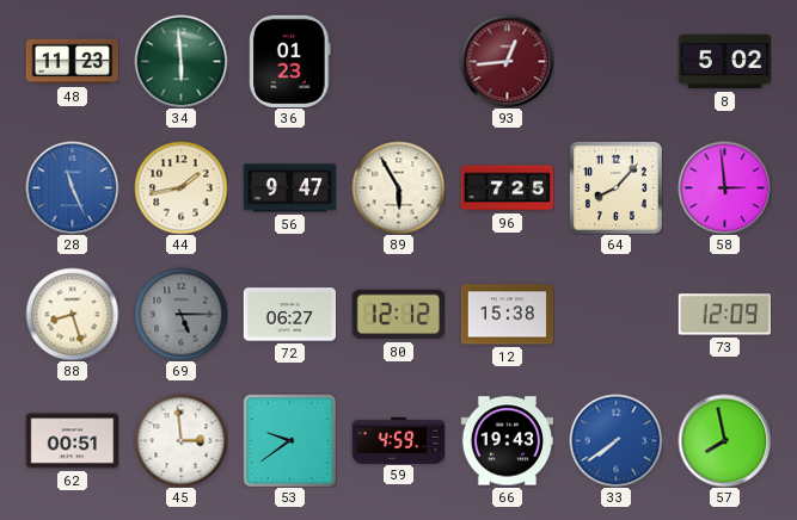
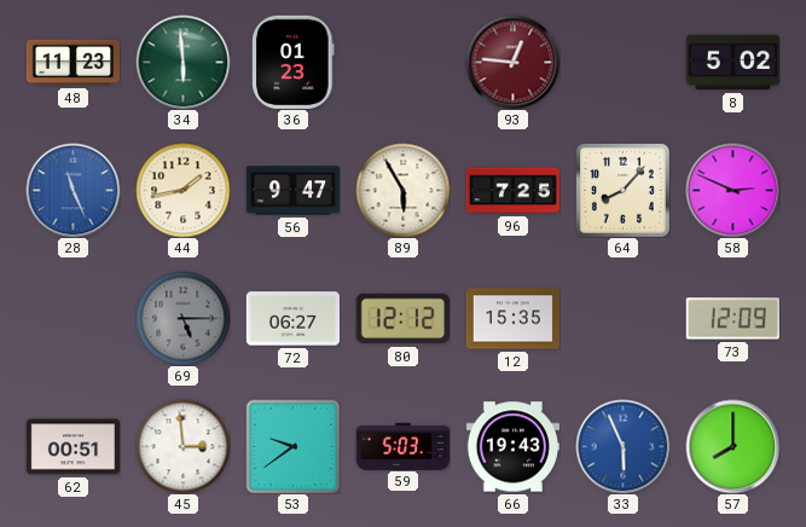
93: 12:44 -> 12:46 (512, 62)
58: 2:59 -> 2:49 (732, 190)
88: 8:27 -> none (72, 314)
12: 15:38 -> 15:35 (512, 319)
59: 4:59 -> 5:03 (402, 446)
33: 7:39 -> 5:56 (622, 446)
57: 7:58 -> 8:00 (732, 446)
